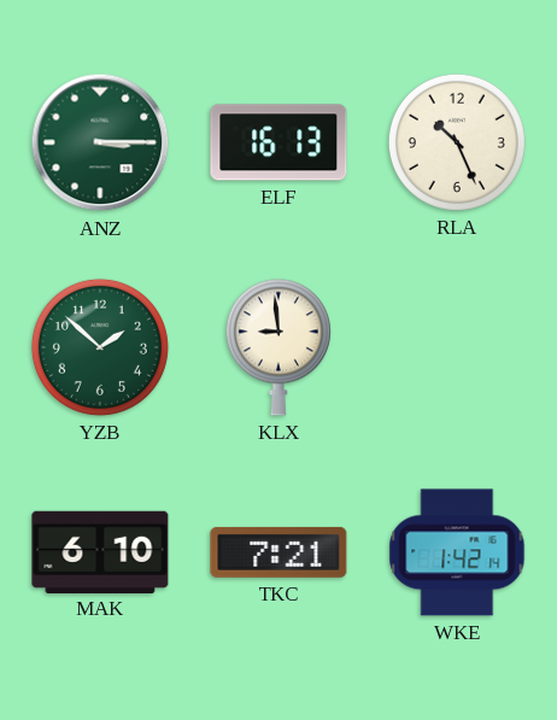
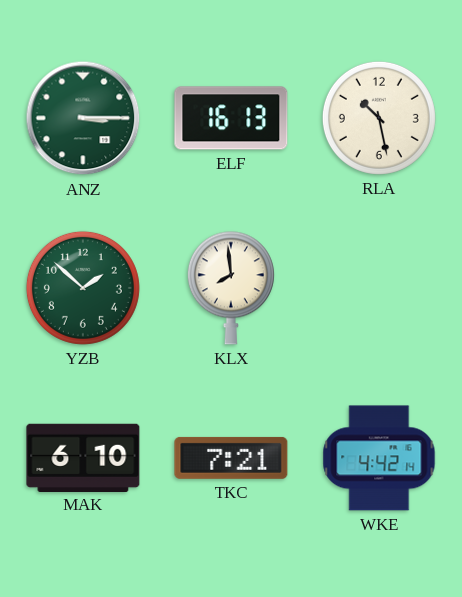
RLA: 10:26 -> 10:28 (379, 118)
KLX: 8:59 -> 7:59 (231, 288)
WKE: 1:42 -> 4:42 (379, 458)
